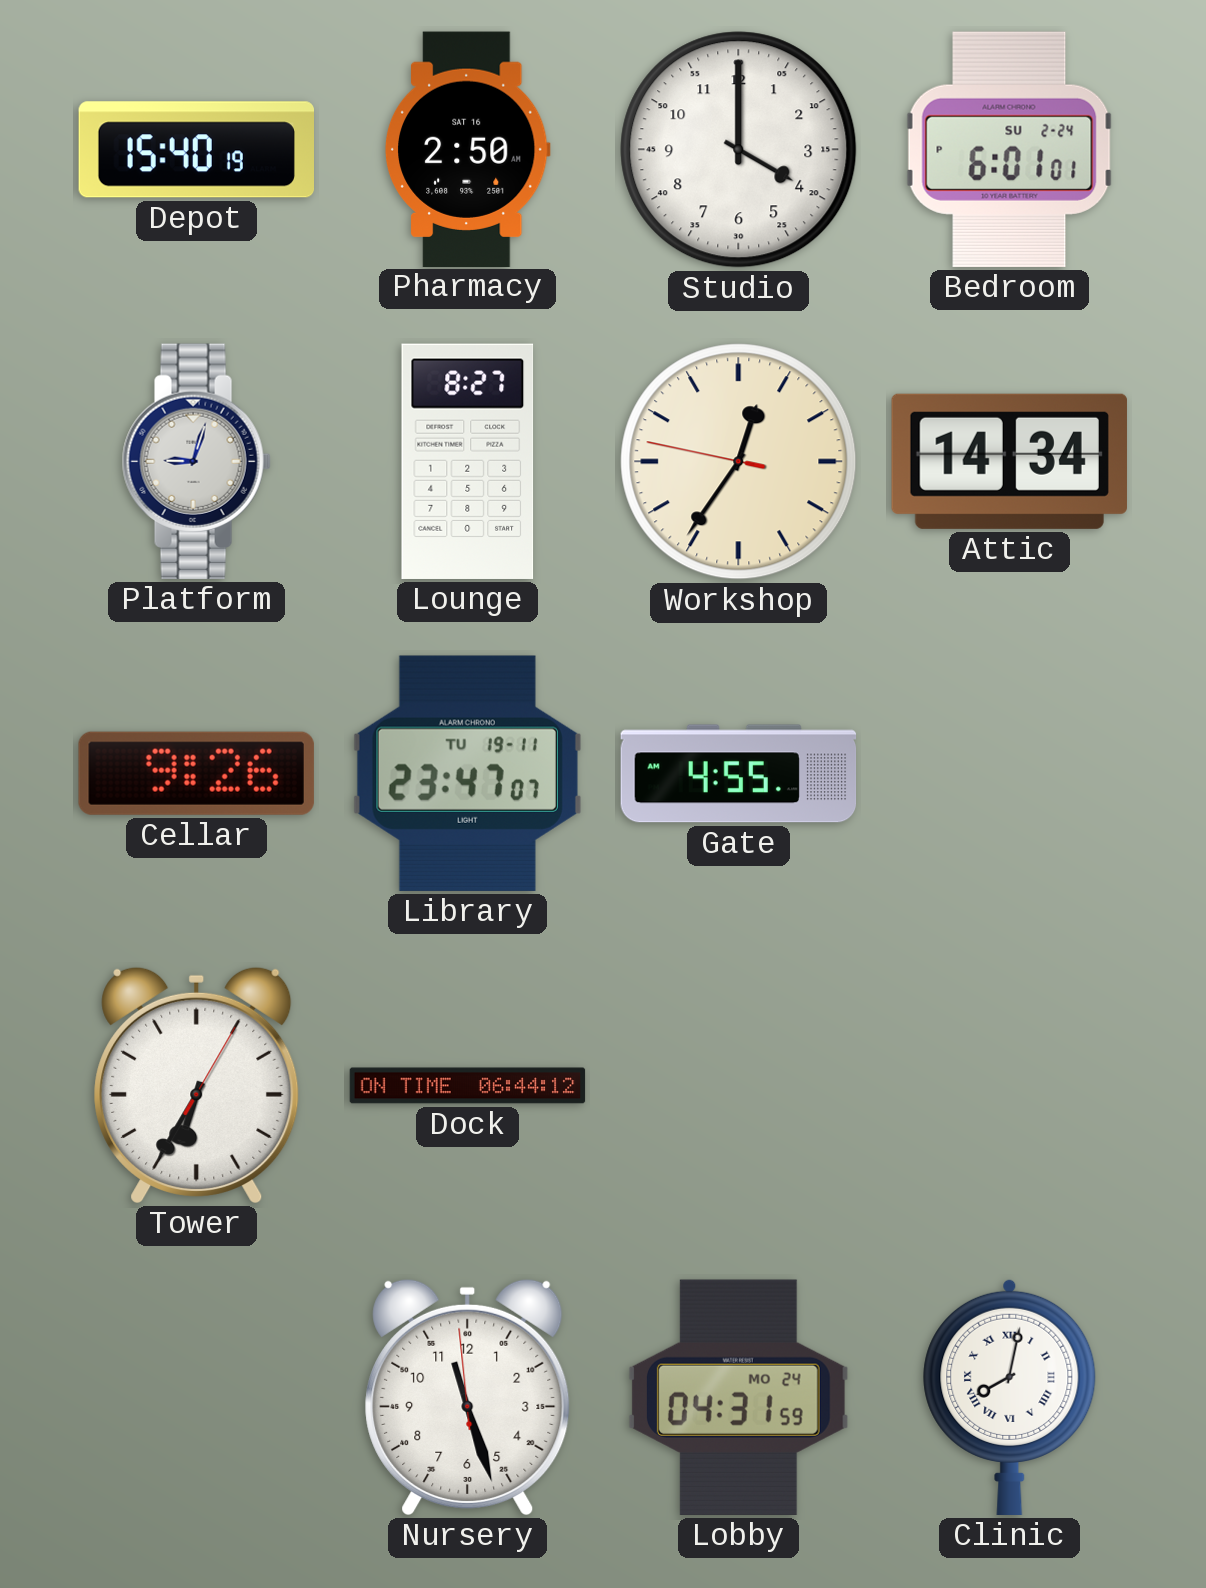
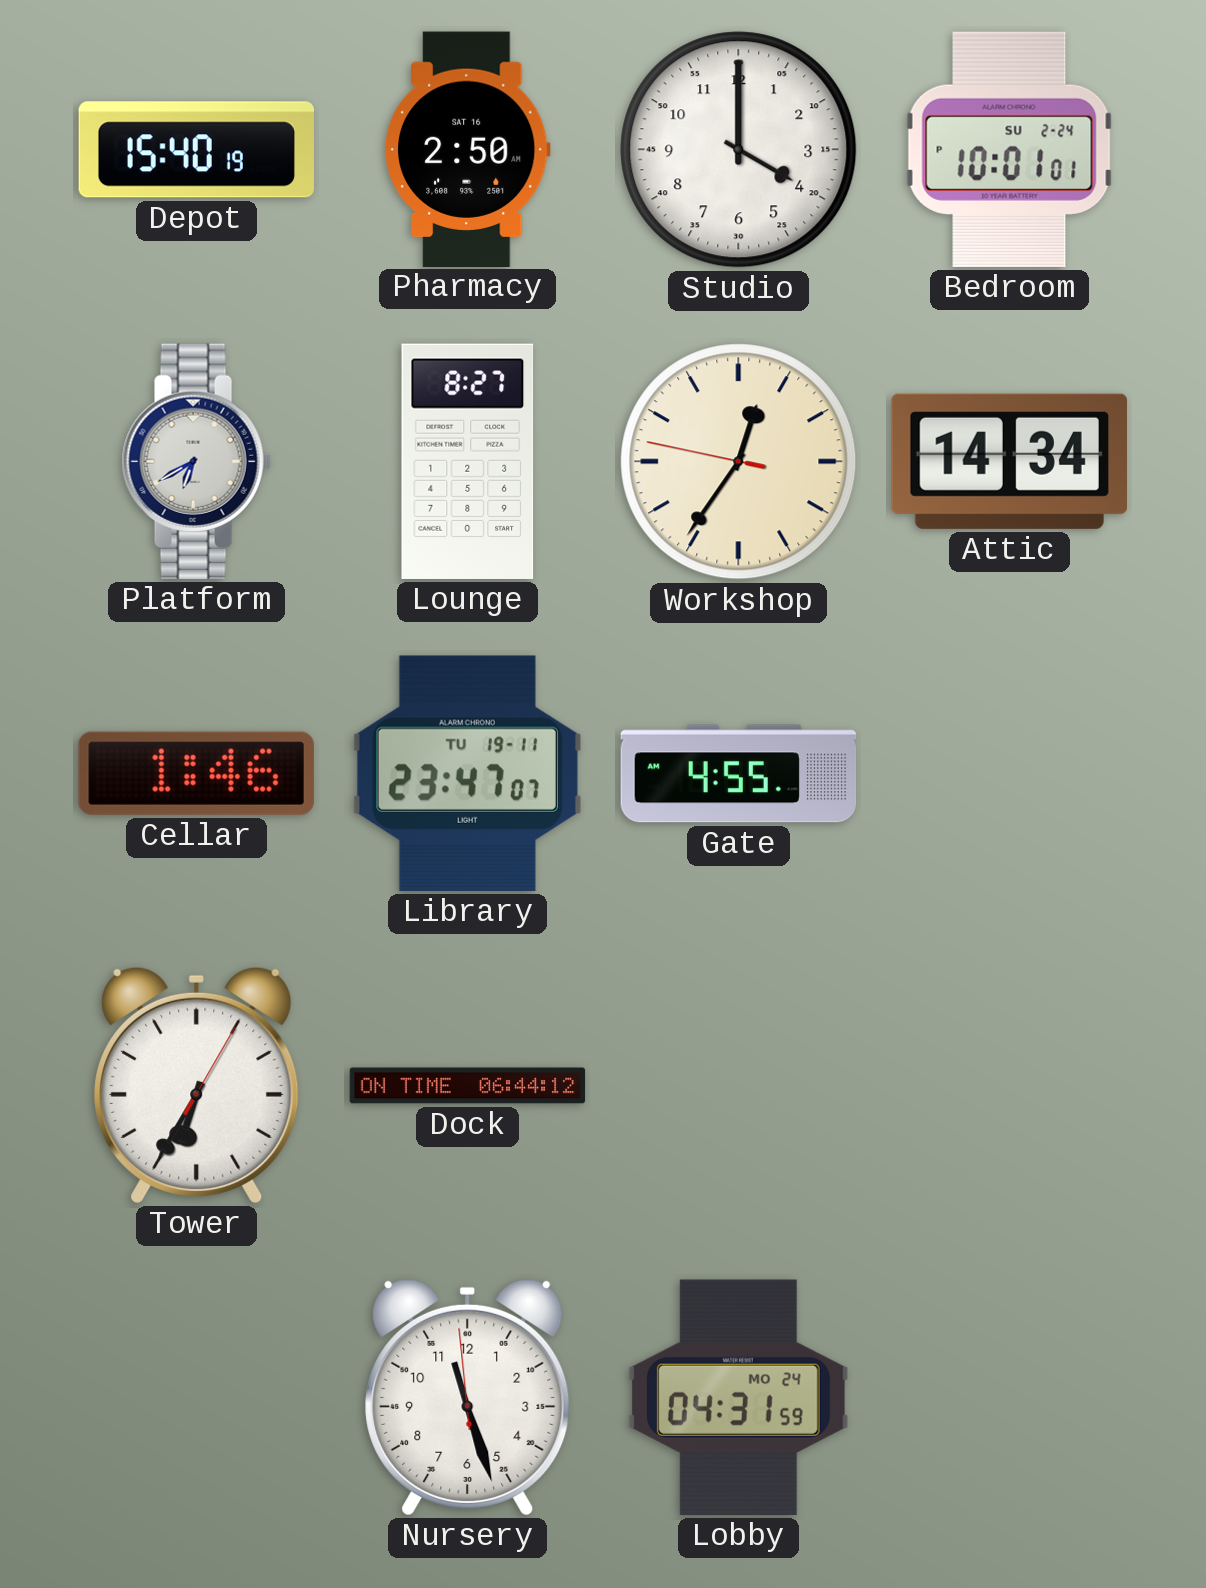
Bedroom: 6:01 -> 10:01 (1010, 149)
Platform: 9:03 -> 6:40 (196, 461)
Cellar: 9:26 -> 1:46 (196, 773)
Clinic: 8:02 -> none (1010, 1397)
